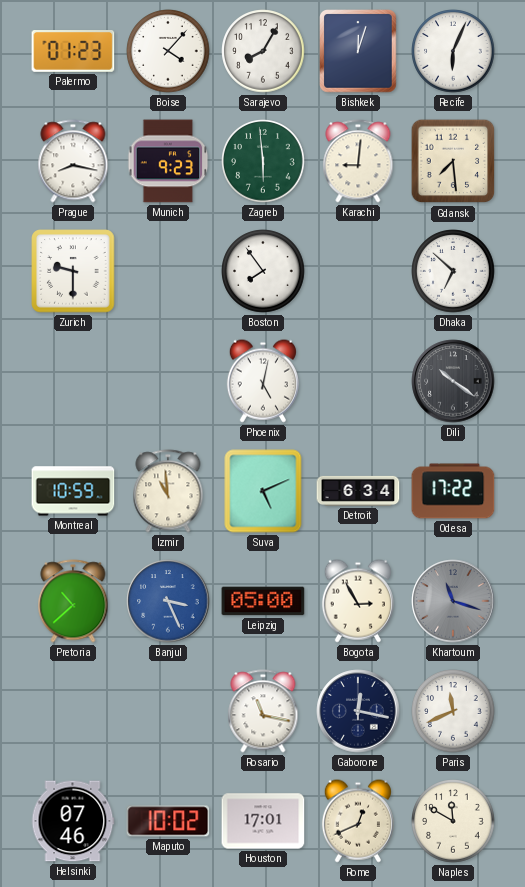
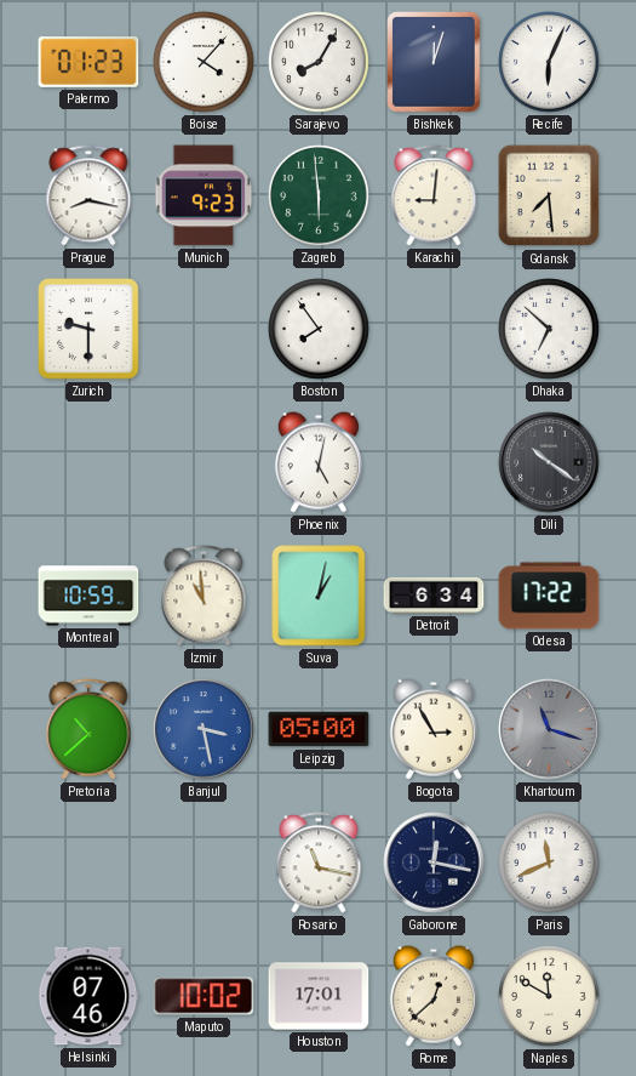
Suva: 5:11 -> 1:02 (319, 596)
Banjul: 3:26 -> 3:28 (204, 729)
Rome: 12:41 -> 12:38 (434, 996)
